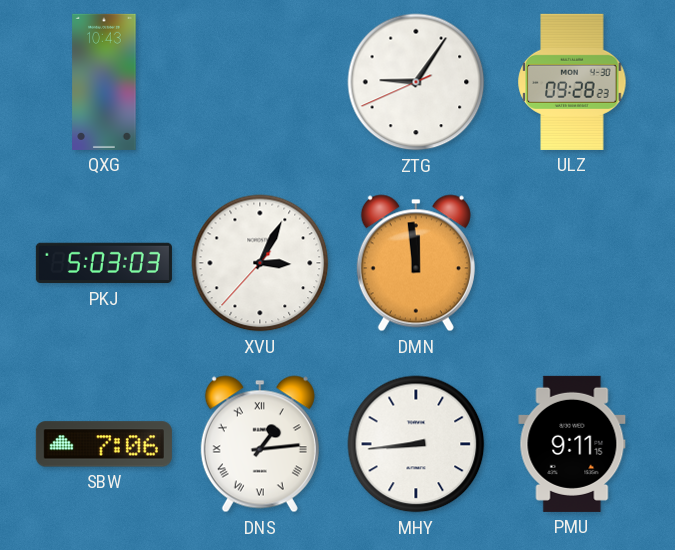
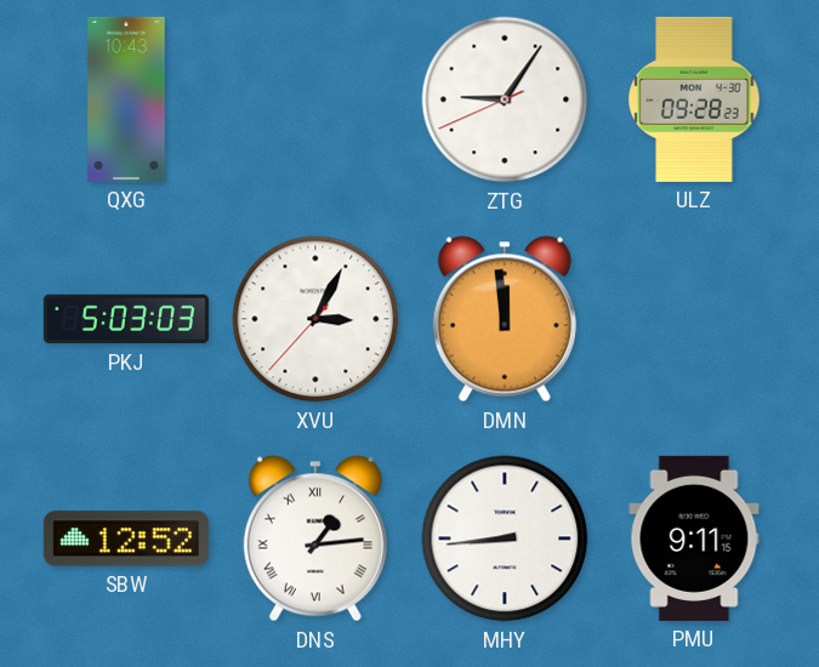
SBW: 7:06 -> 12:52 (126, 538)
